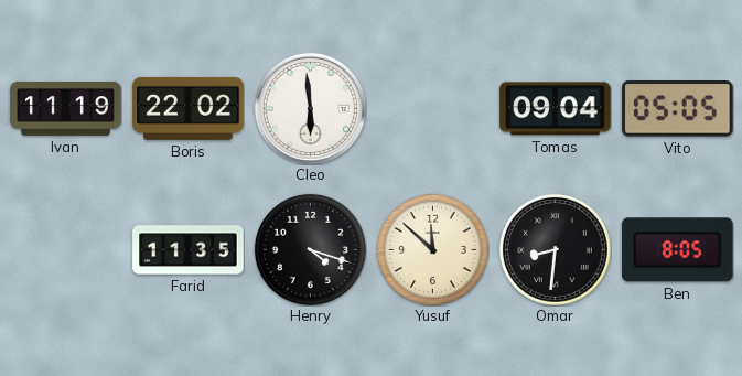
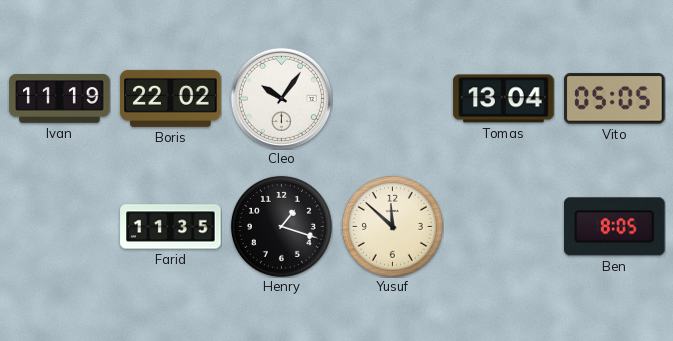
Cleo: 5:59 -> 10:06 (281, 98)
Tomas: 09:04 -> 13:04 (504, 99)
Henry: 4:18 -> 1:18 (281, 226)
Omar: 8:31 -> none (555, 249)
